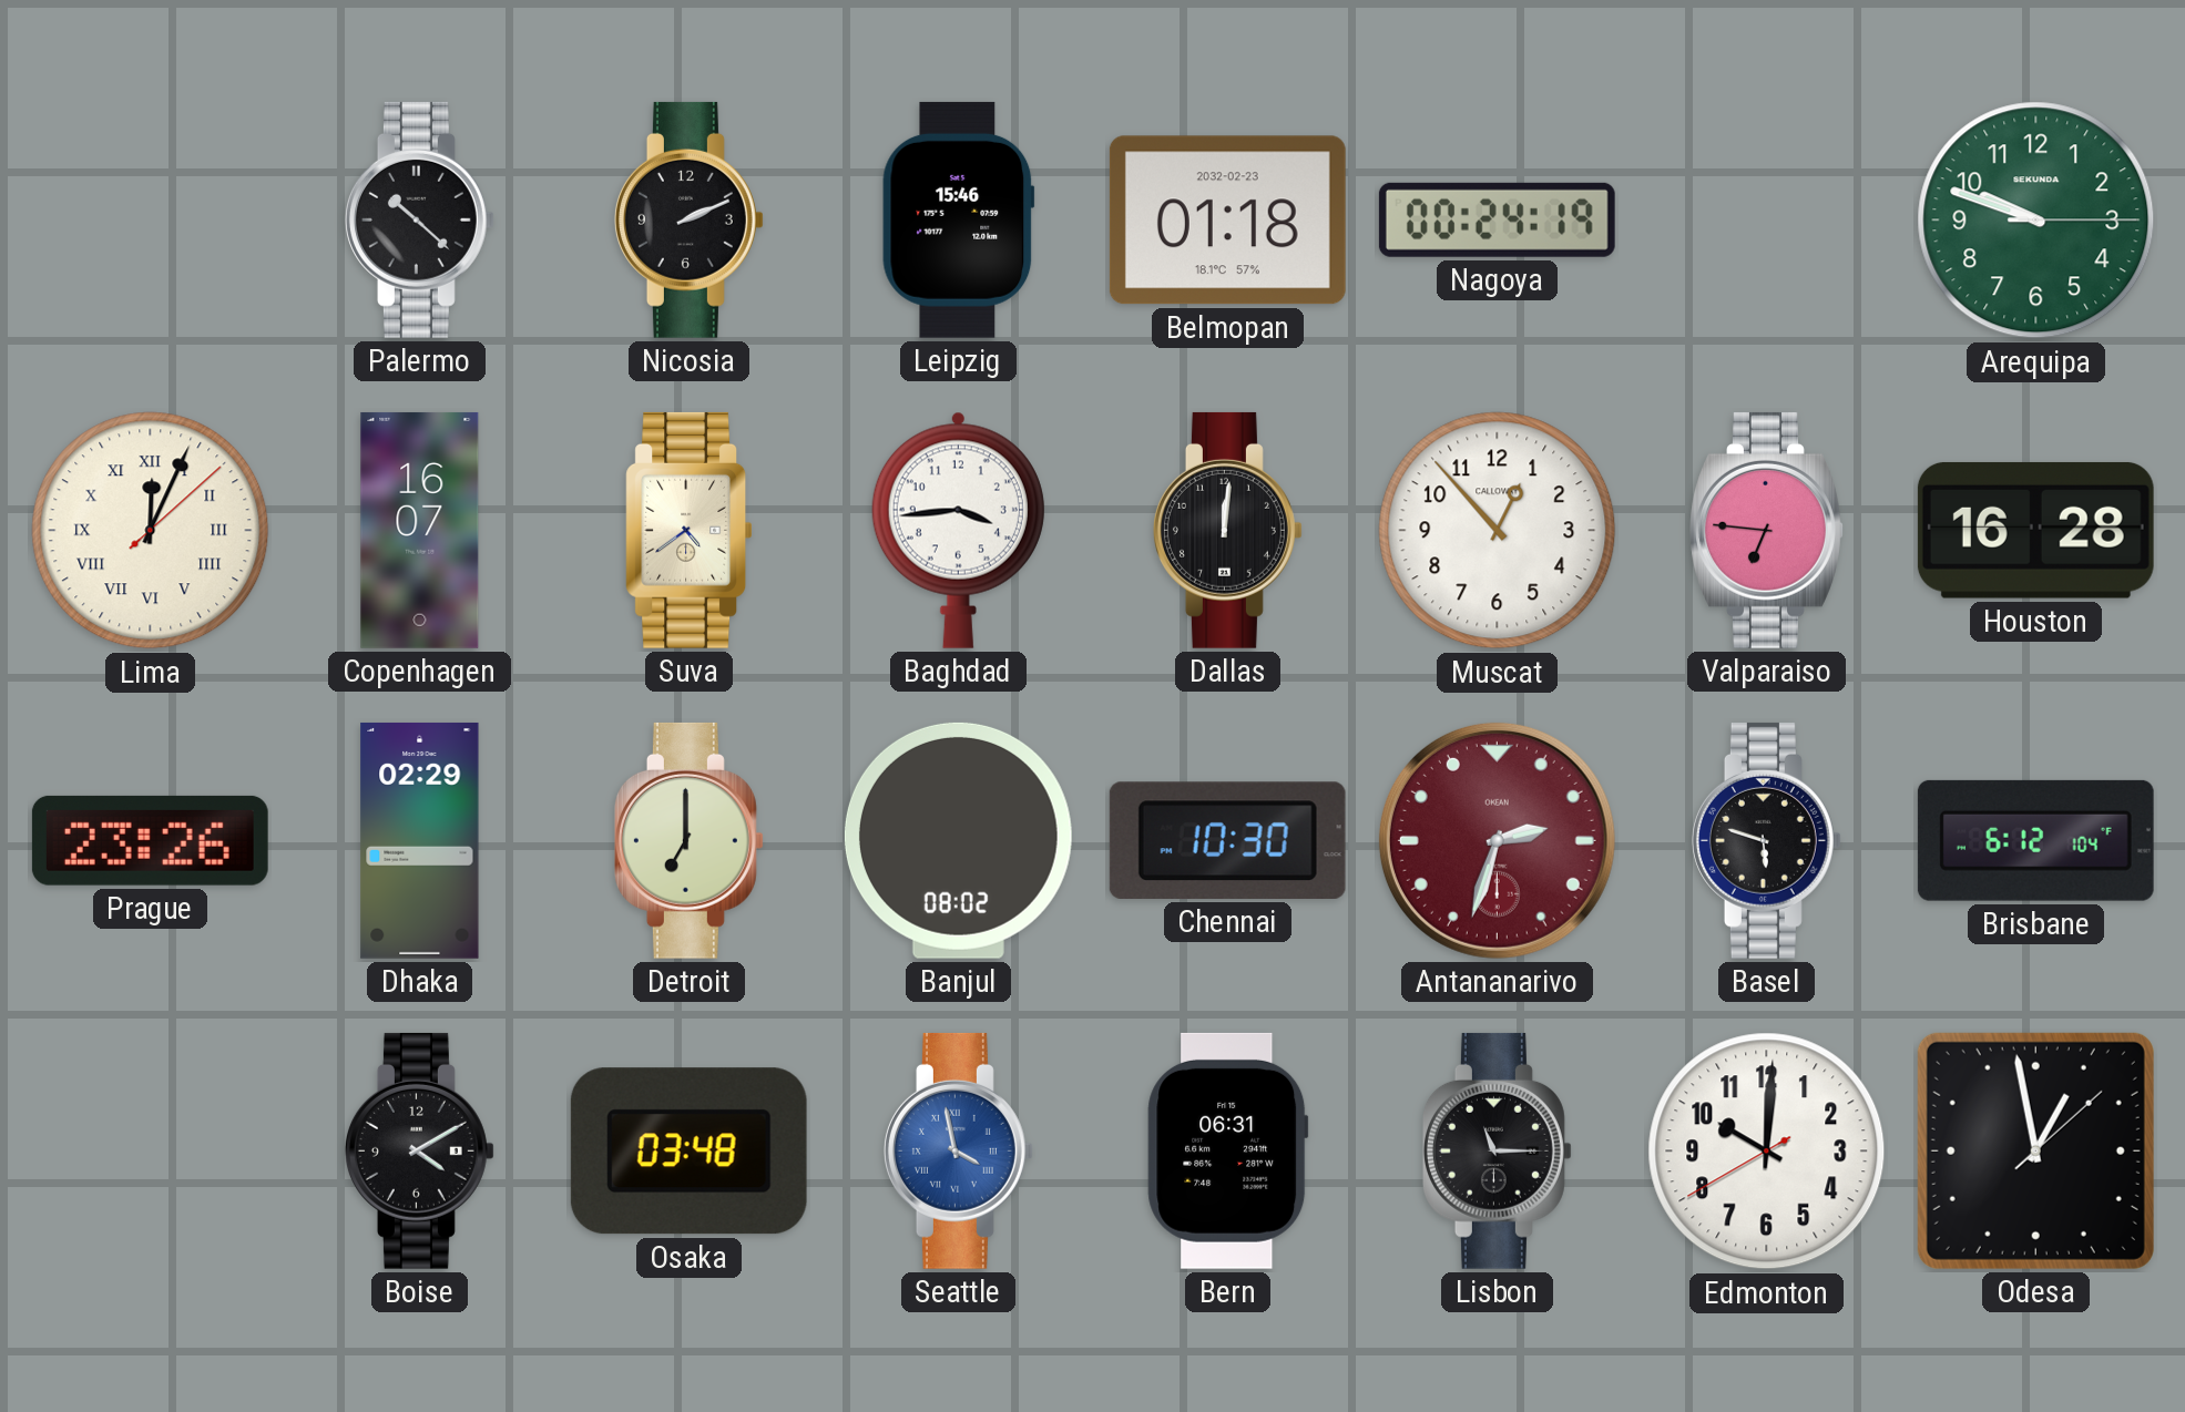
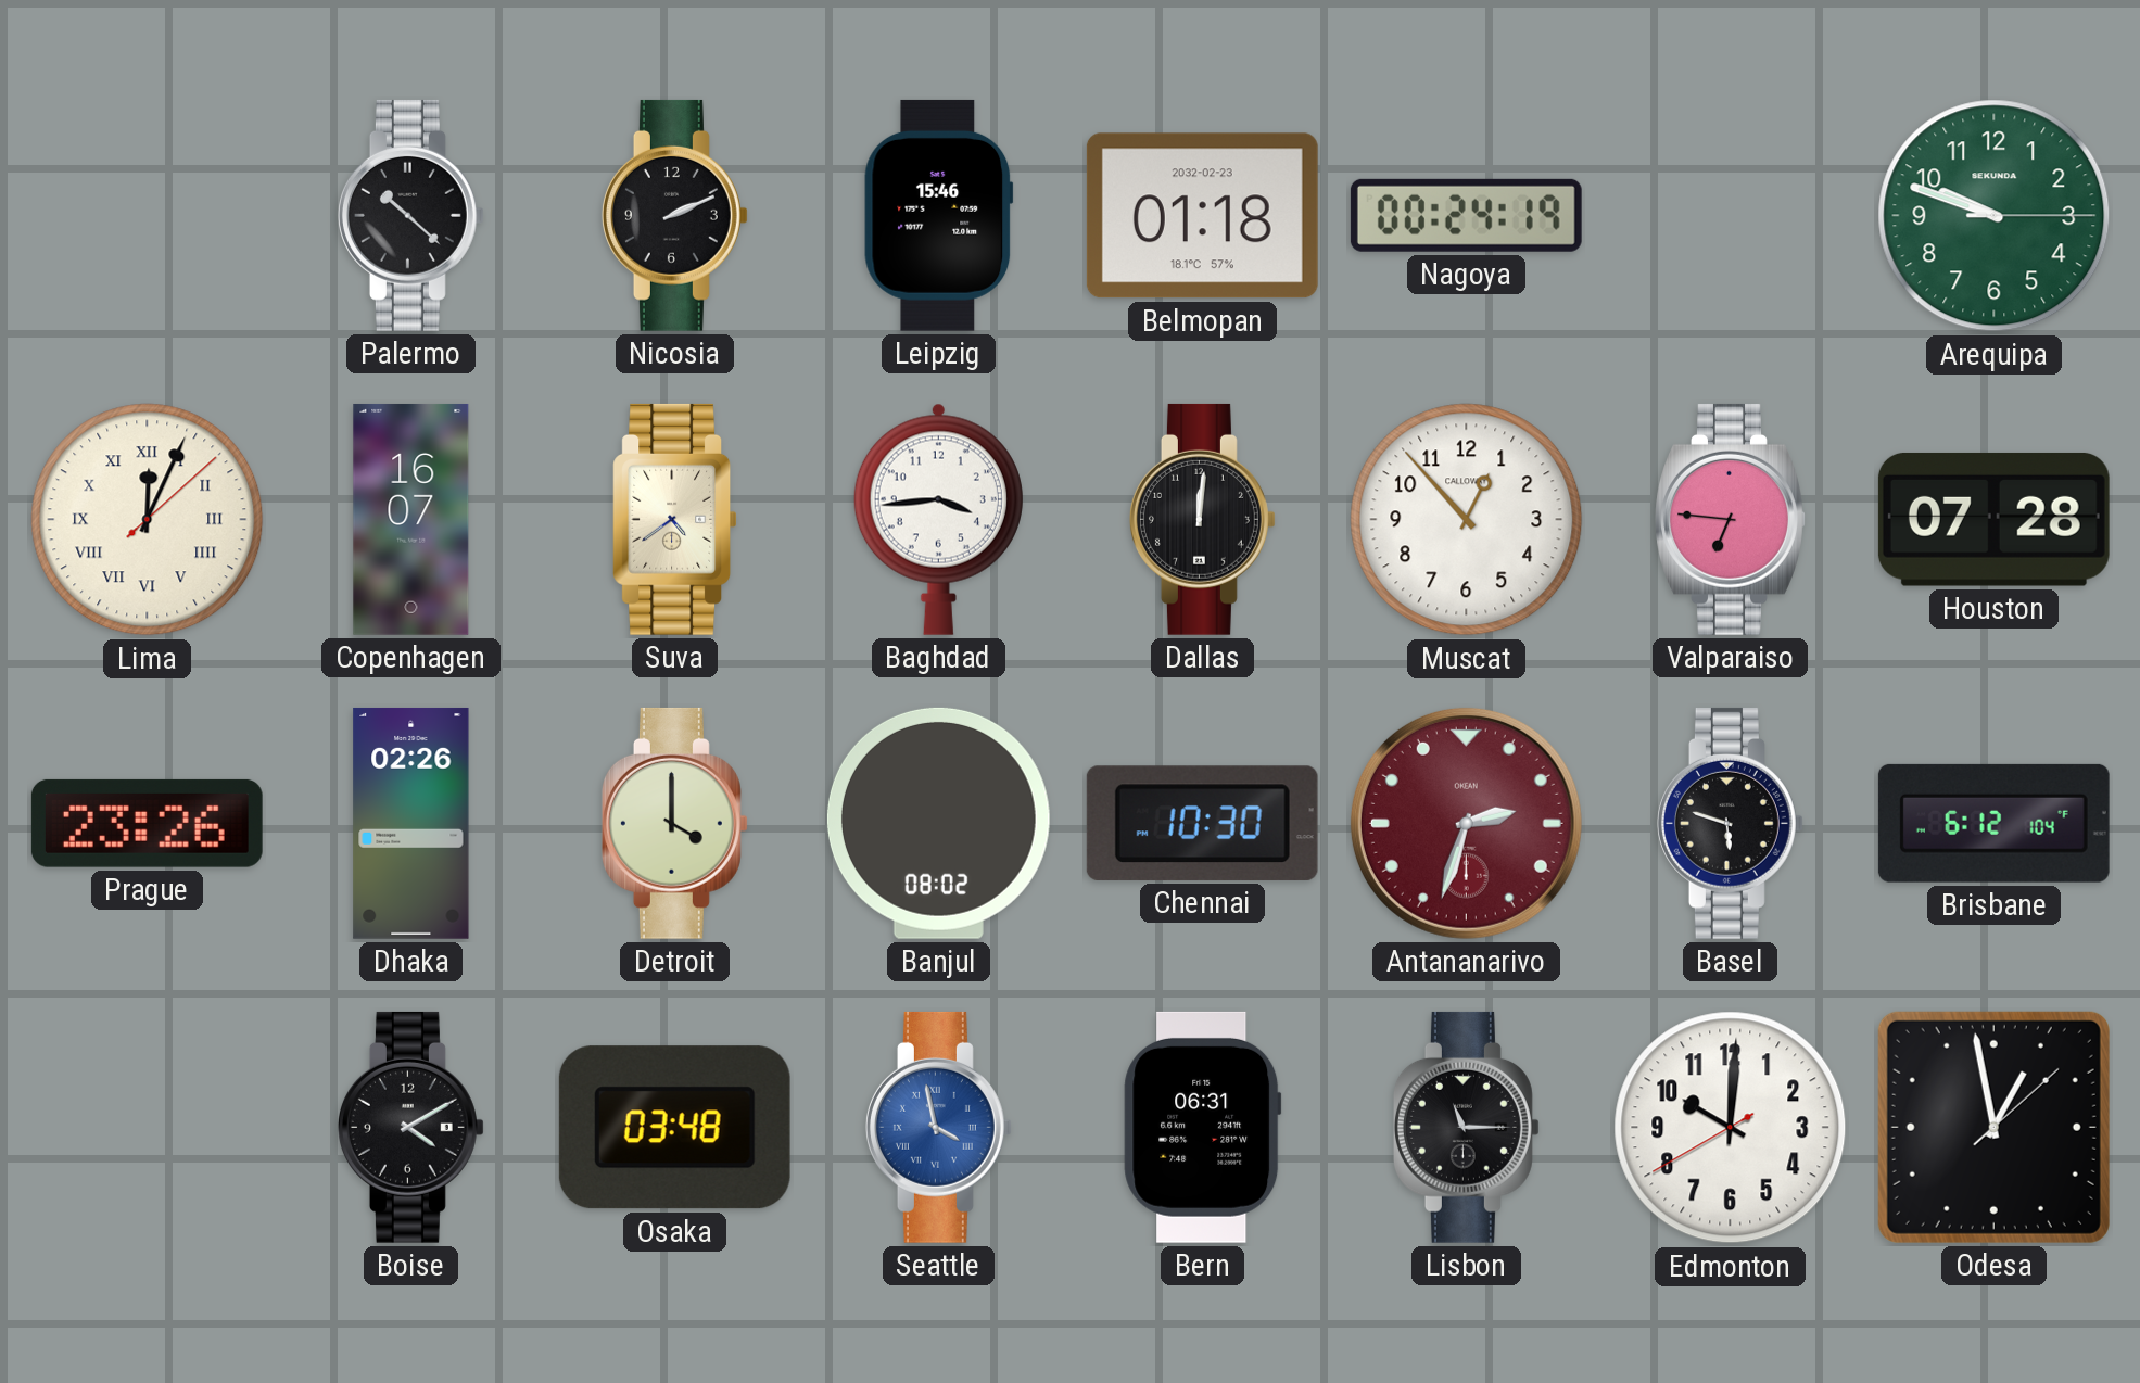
Houston: 16:28 -> 07:28 (1993, 519)
Dhaka: 02:29 -> 02:26 (411, 823)
Detroit: 7:00 -> 4:00 (674, 823)
